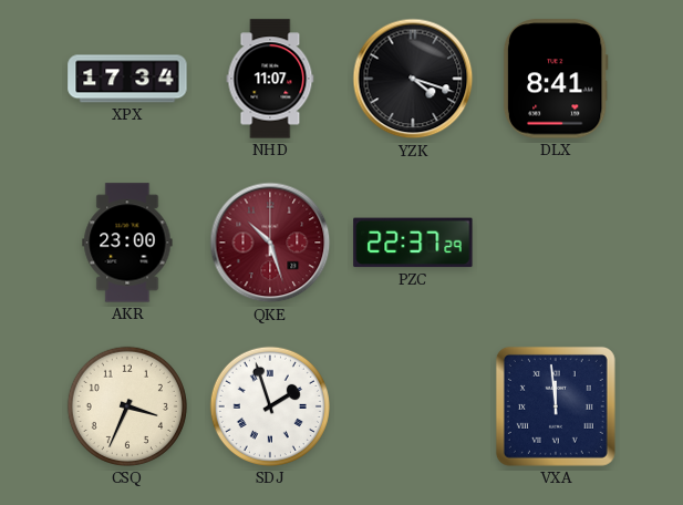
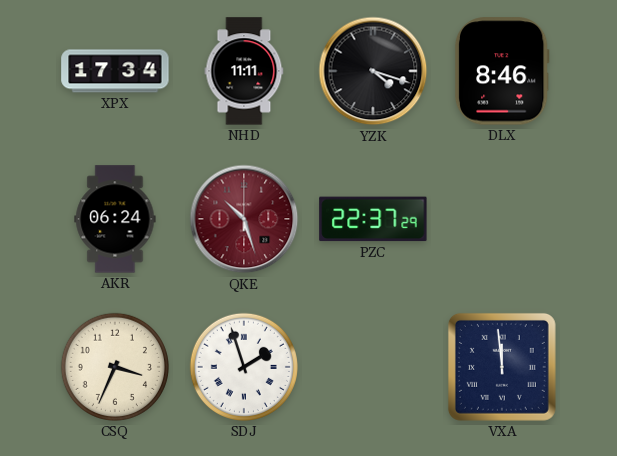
NHD: 11:07 -> 11:11 (244, 71)
DLX: 8:41 -> 8:46 (502, 71)
AKR: 23:00 -> 06:24 (115, 219)
